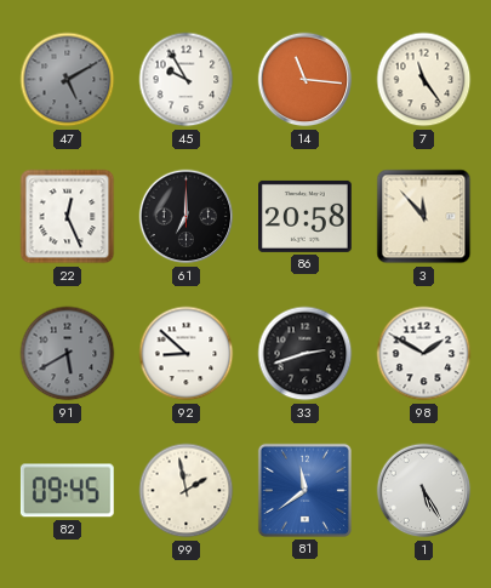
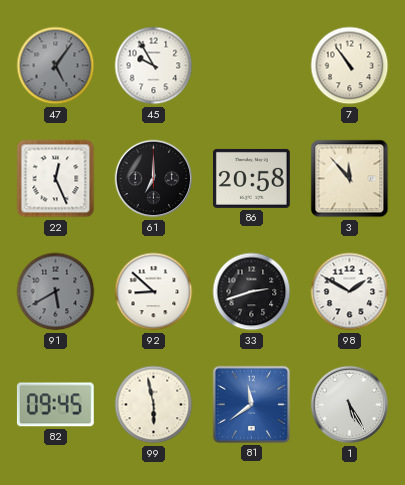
47: 5:10 -> 5:06 (56, 66)
14: 11:16 -> none (306, 80)
7: 11:24 -> 10:54 (350, 66)
99: 1:58 -> 5:58 (154, 405)
